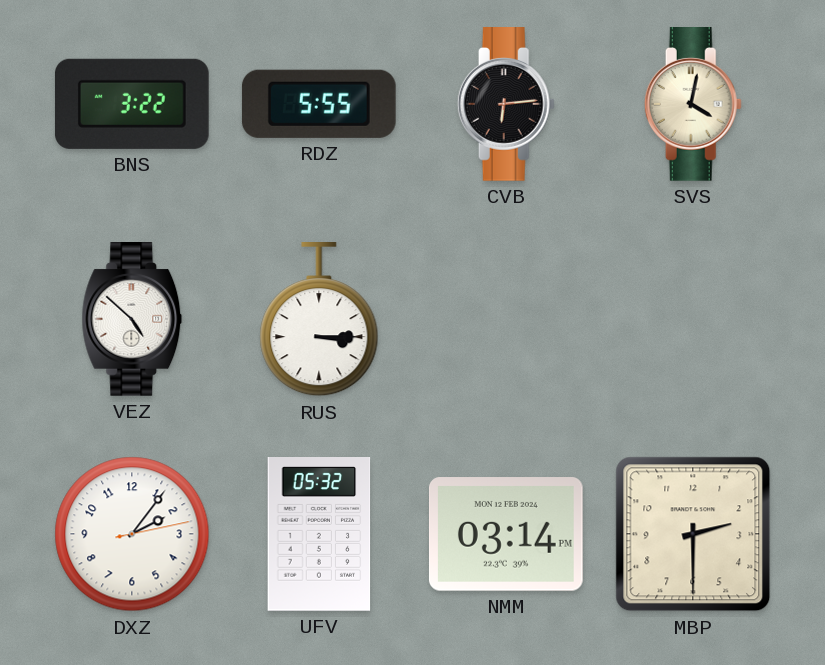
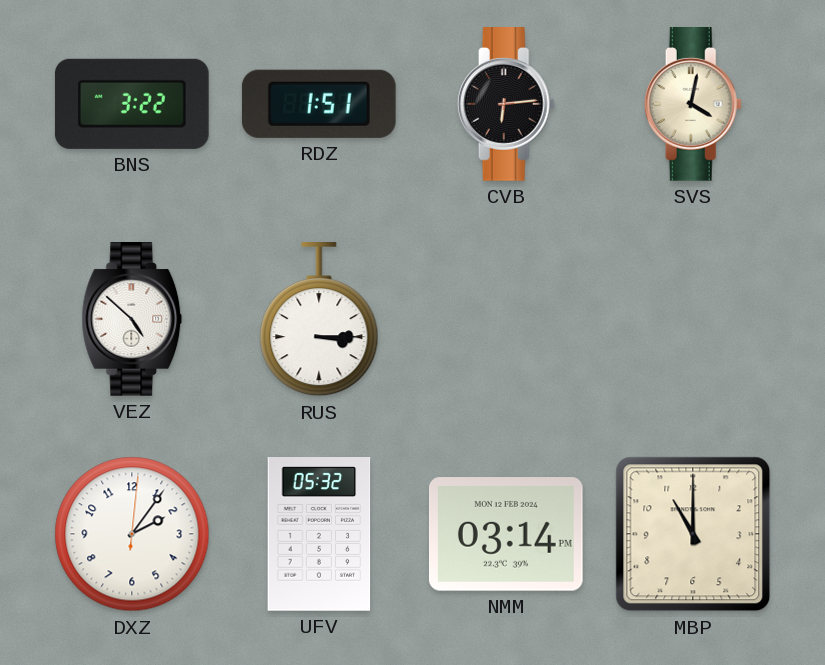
RDZ: 5:55 -> 1:51 (319, 104)
DXZ: 2:06:13 -> 2:06:01 (132, 534)
MBP: 2:30 -> 11:00 (693, 534)
